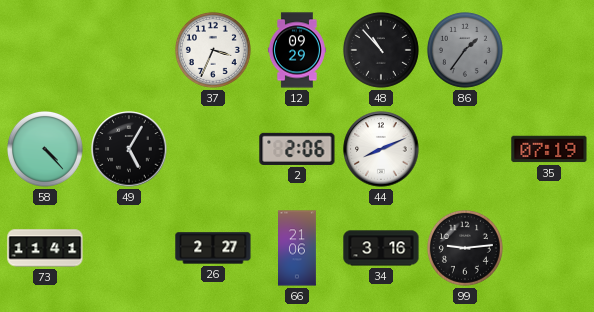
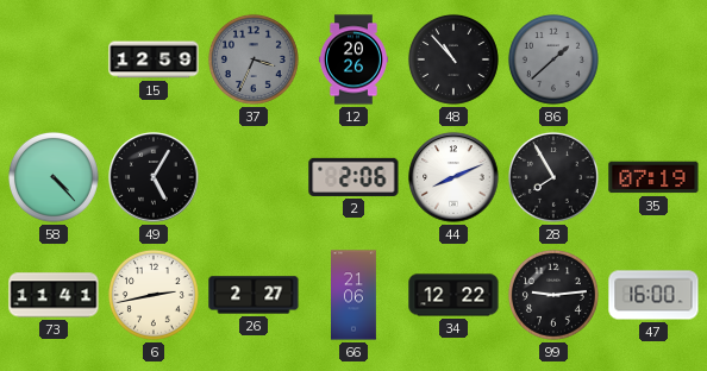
15: none -> 12:59 (154, 59)
37 dial: white -> grey (254, 59)
12: 09:29 -> 20:26 (353, 59)
86: 1:36 -> 1:38 (553, 59)
28: none -> 7:55 (553, 177)
6: none -> 2:43 (154, 295)
34: 3:16 -> 12:22 (453, 295)
47: none -> 16:00 (653, 295)
